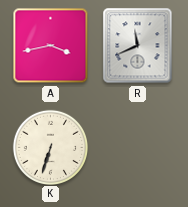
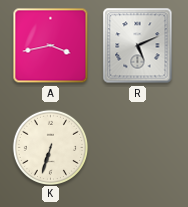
R: 11:41 -> 5:11 (138, 46)
